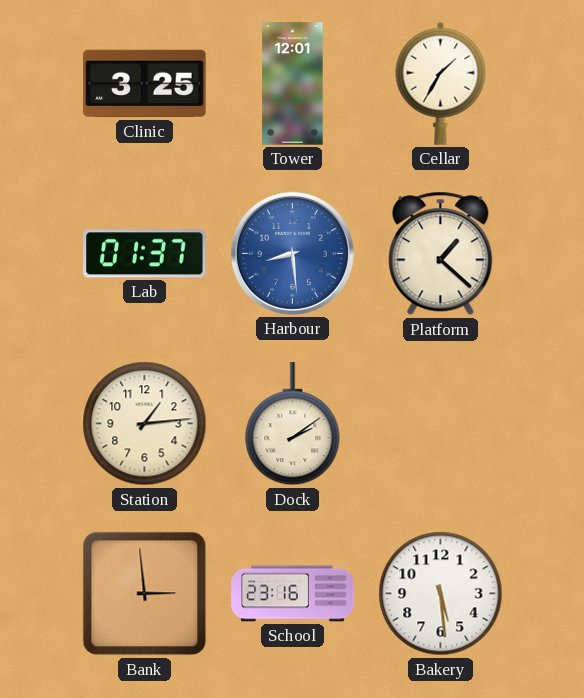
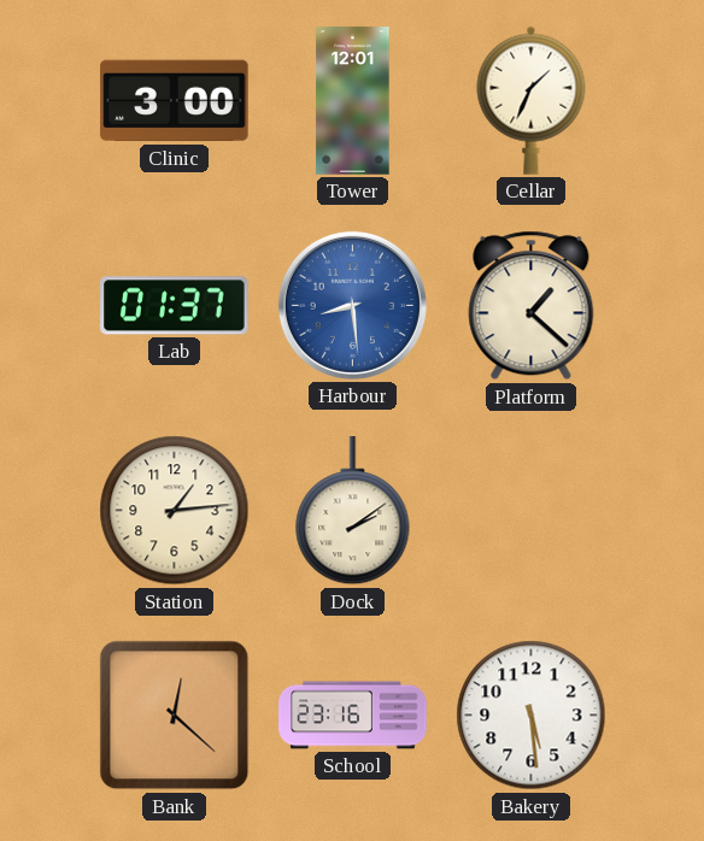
Clinic: 3:25 -> 3:00 (175, 101)
Cellar: 1:35 -> 1:34 (532, 100)
Bank: 2:59 -> 12:22 (175, 716)
